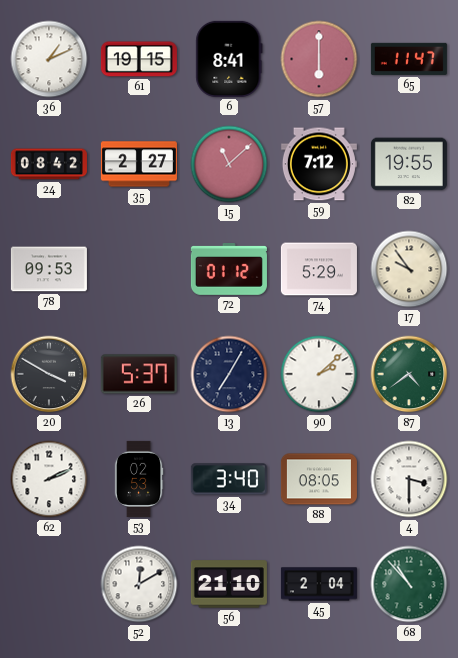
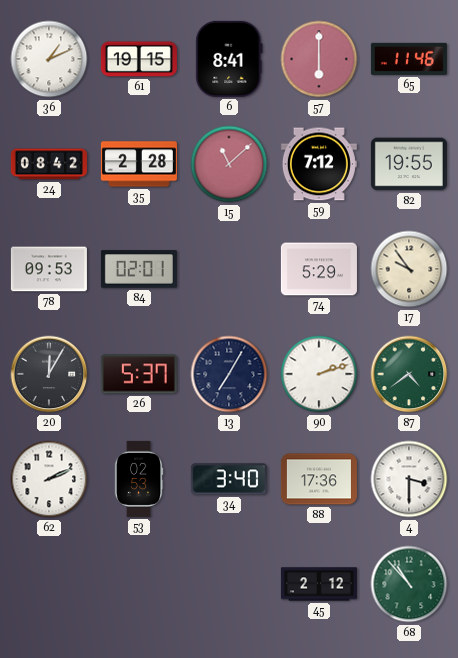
65: 11:47 -> 11:46 (409, 59)
35: 2:27 -> 2:28 (139, 164)
84: none -> 02:01 (139, 269)
72: 01:12 -> none (229, 270)
20: 3:50 -> 12:05 (49, 374)
90: 2:08 -> 2:12 (319, 374)
88: 08:05 -> 17:36 (319, 479)
52: 12:10 -> none (139, 584)
56: 21:10 -> none (229, 584)
45: 2:04 -> 2:12 (319, 584)
